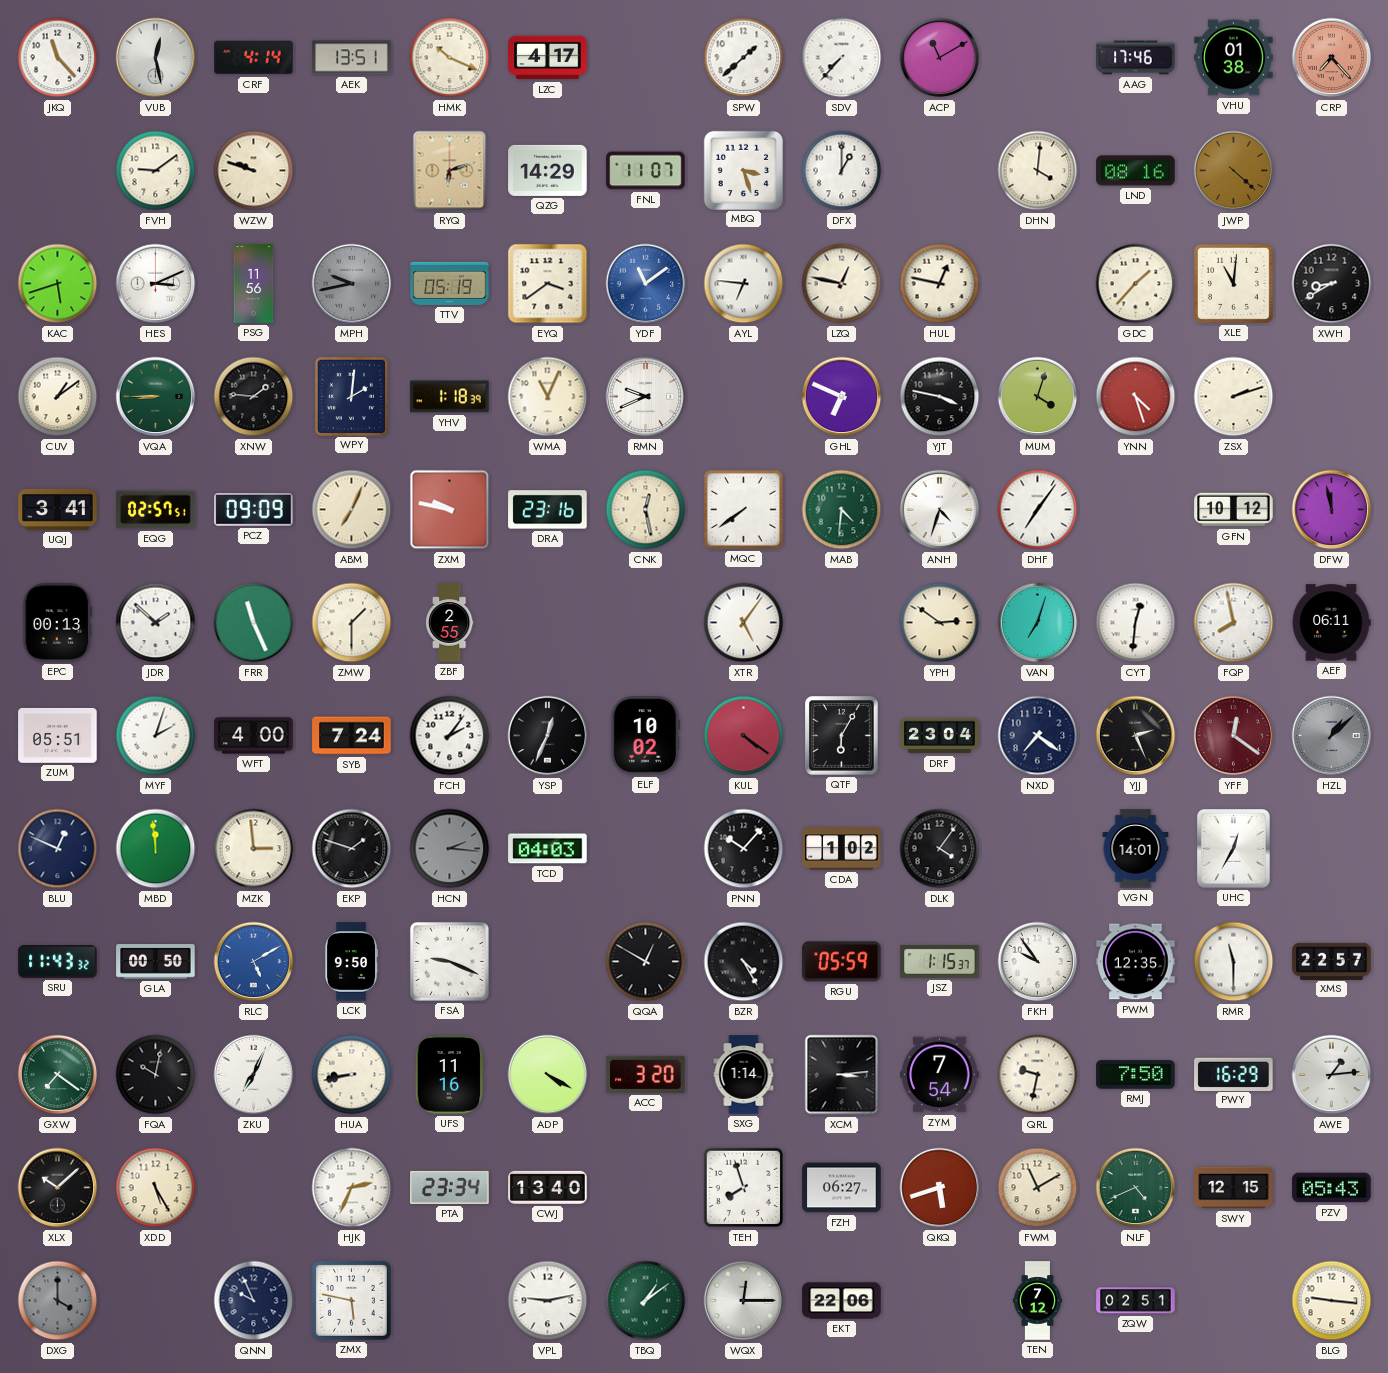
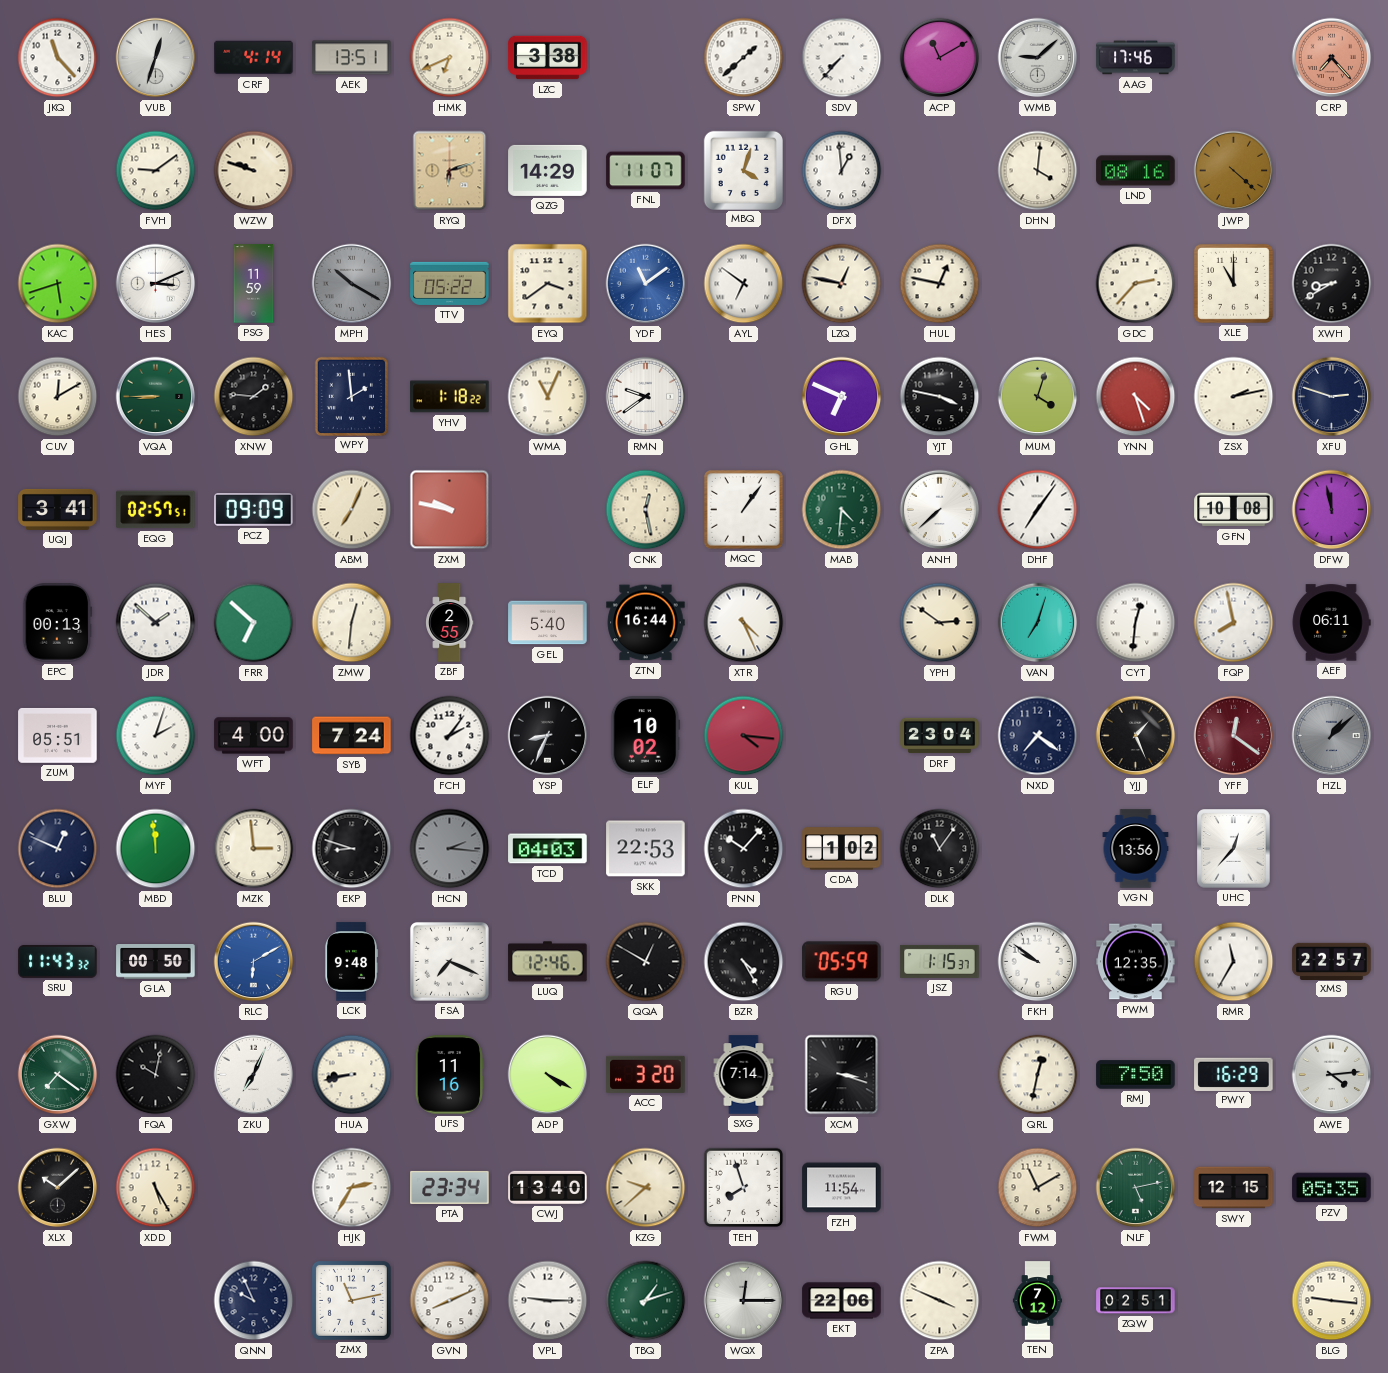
VUB: 12:28 -> 12:33 (156, 58)
HMK: 10:19 -> 6:41 (450, 58)
LZC: 4:17 -> 3:38 (548, 58)
WMB: none -> 9:08 (1038, 58)
VHU: 01:38 -> none (1234, 58)
MBQ: 3:27 -> 4:03 (743, 170)
DFX: 1:00 -> 12:59 (842, 171)
PSG: 11:56 -> 11:59 (254, 284)
MPH: 9:43 -> 10:20 (352, 284)
TTV: 05:19 -> 05:22 (450, 283)
AYL: 6:46 -> 6:51 (744, 284)
GDC: 1:37 -> 2:37 (1136, 284)
XLE: 11:01 -> 11:00 (1233, 283)
CUV: 1:09 -> 12:10 (58, 397)
WPY: 2:01 -> 1:59 (351, 396)
YHV: 1:18:39 -> 1:18:22 (450, 397)
RMN: 9:41 -> 9:39 (646, 397)
ZSX: 2:12 -> 2:13 (1234, 397)
XFU: none -> 2:48 (1332, 397)
DRA: 23:16 -> none (548, 510)
MQC: 7:39 -> 1:06 (743, 509)
ANH: 4:33 -> 7:38 (940, 510)
GFN: 10:12 -> 10:08 (1234, 510)
FRR: 11:26 -> 6:52 (254, 623)
ZMW: 1:30 -> 12:31 (352, 623)
GEL: none -> 5:40 (548, 623)
ZTN: none -> 16:44 (646, 623)
XTR: 5:06 -> 4:26 (744, 623)
YSP: 12:34 -> 8:34 (548, 736)
KUL: 4:21 -> 4:16 (744, 736)
QTF: 6:05 -> none (842, 736)
YJJ: 2:26 -> 1:26 (1136, 736)
EKP: 1:48 -> 8:48 (352, 849)
SKK: none -> 22:53 (646, 849)
DLK: 4:06 -> 11:06 (940, 849)
VGN: 14:01 -> 13:56 (1136, 849)
UHC: 12:35 -> 12:37 (1234, 849)
RLC: 5:10 -> 6:10 (254, 962)
LCK: 9:50 -> 9:48 (351, 962)
FSA: 9:19 -> 7:19 (449, 961)
LUQ: none -> 12:46 (548, 962)
FKH: 9:54 -> 9:51 (1038, 962)
RMR: 11:30 -> 11:35 (1234, 962)
SXG: 1:14 -> 7:14 (744, 1075)
XCM: 3:14 -> 3:18 (842, 1075)
ZYM: 7:54 -> none (940, 1075)
QRL: 9:32 -> 12:32 (1038, 1075)
AWE: 1:14 -> 4:14 (1332, 1075)
HJK: 2:34 -> 2:35 (352, 1188)
KZG: none -> 9:38 (646, 1188)
FZH: 06:27 -> 11:54 (842, 1188)
QKQ: 5:42 -> none (940, 1188)
NLF: 4:41 -> 5:13 (1136, 1188)
PZV: 05:43 -> 05:35 (1332, 1188)
DXG: 4:00 -> none (58, 1301)
ZMX: 5:47 -> 11:13 (351, 1300)
GVN: none -> 8:11 (450, 1301)
VPL: 9:13 -> 9:15 (548, 1301)
TBQ: 1:09 -> 1:12 (646, 1301)
ZPA: none -> 3:49 (940, 1301)
